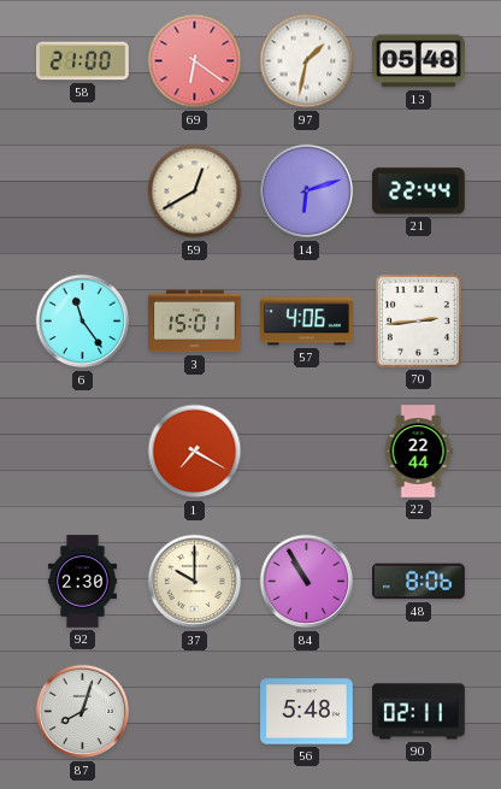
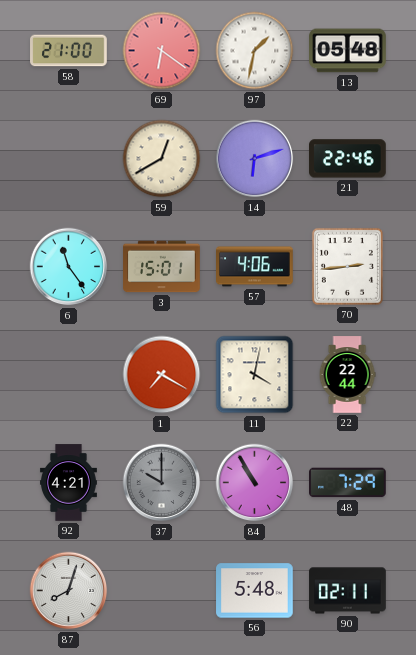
21: 22:44 -> 22:46 (348, 159)
11: none -> 4:02 (255, 375)
92: 2:30 -> 4:21 (68, 483)
37 dial: cream -> grey (162, 483)
48: 8:06 -> 7:29 (348, 483)
